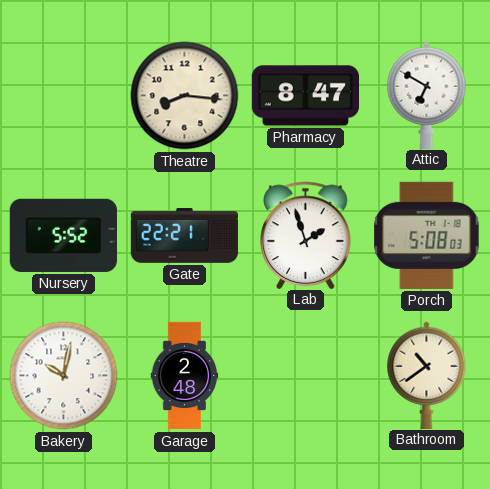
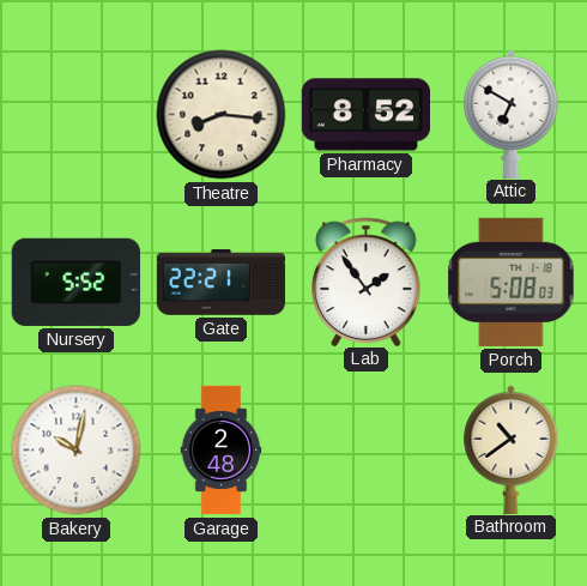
Pharmacy: 8:47 -> 8:52 (365, 115)
Lab: 1:57 -> 1:54 (367, 282)
